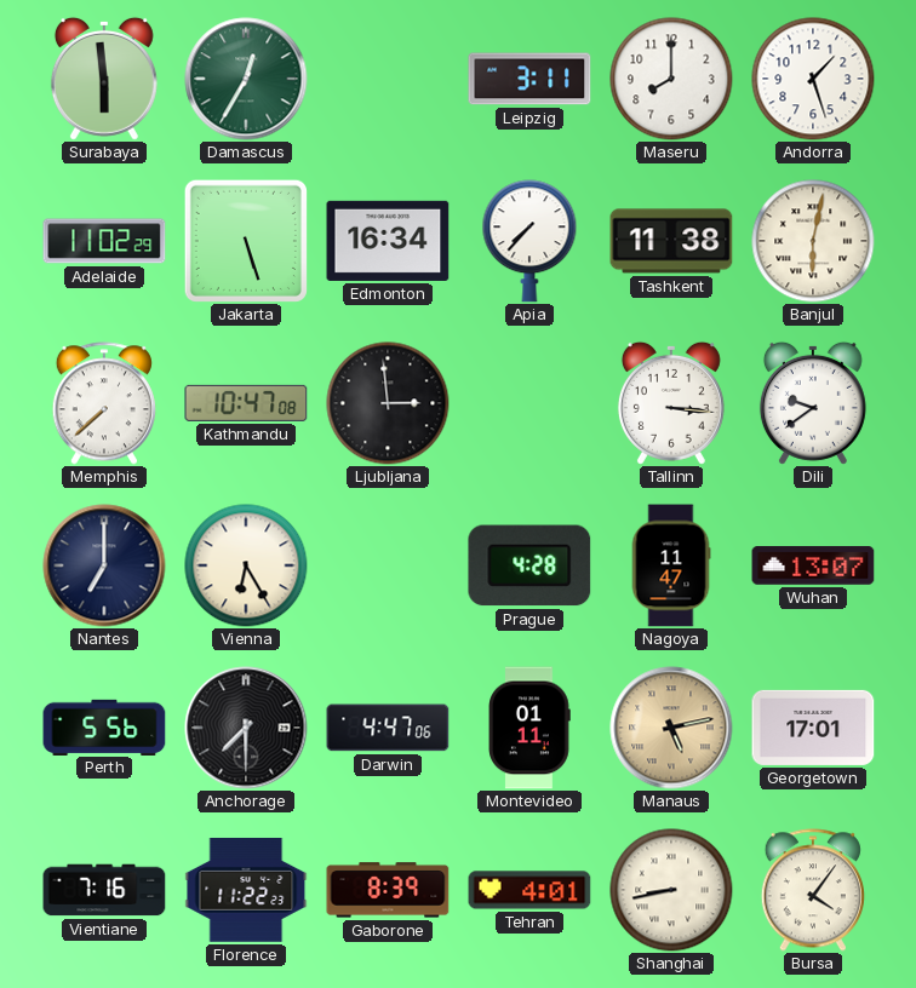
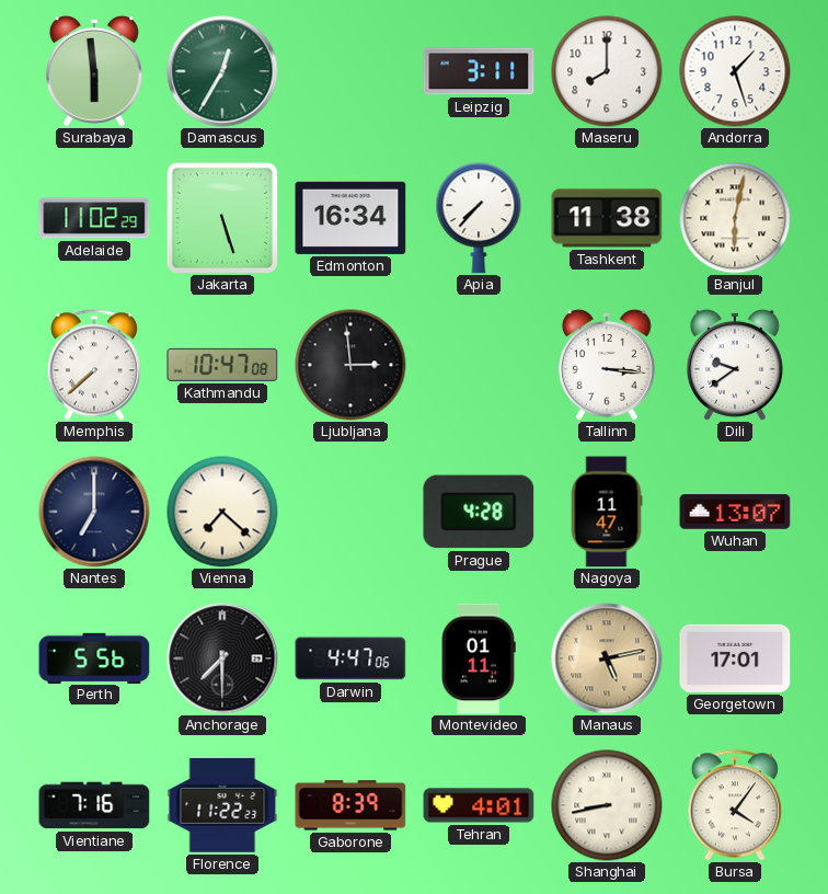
Vienna: 6:25 -> 7:22 (222, 512)
